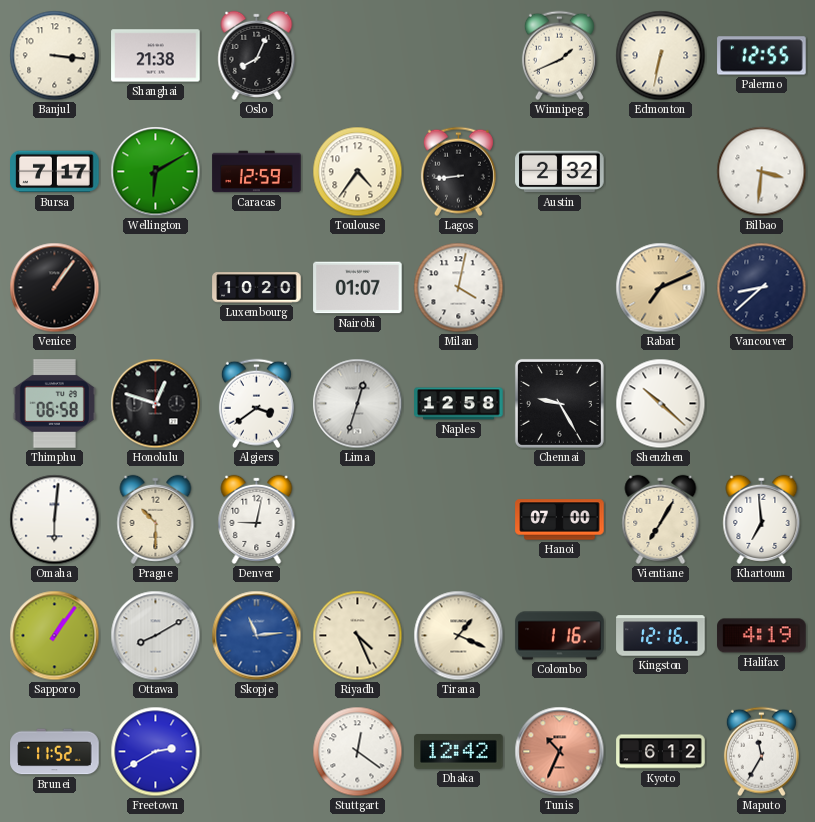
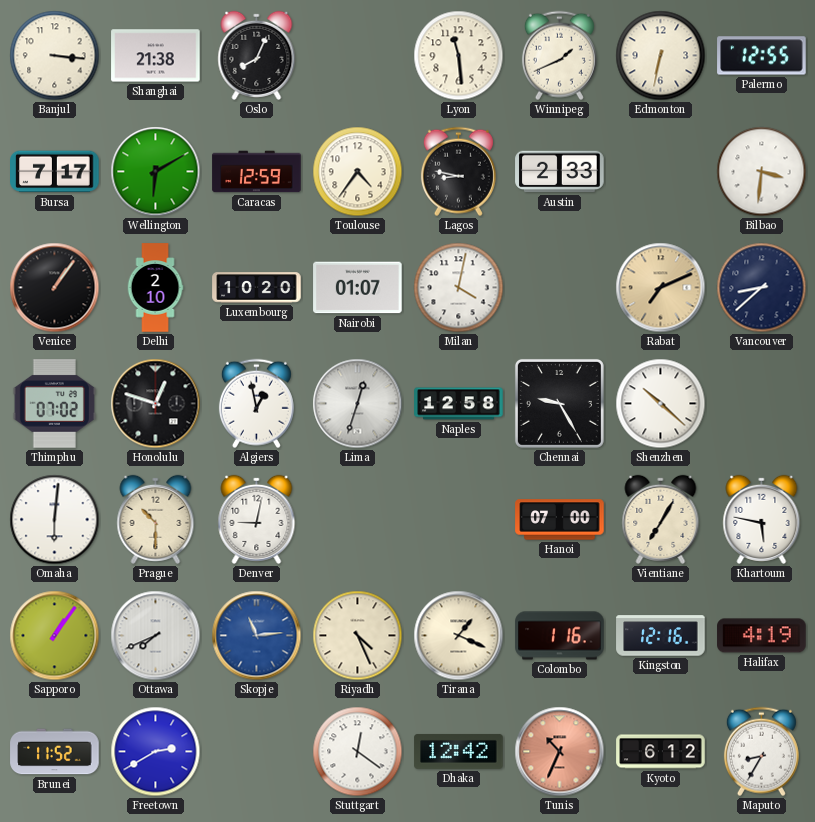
Lyon: none -> 11:29 (459, 56)
Lagos: 8:44 -> 8:47 (458, 172)
Austin: 2:32 -> 2:33 (560, 172)
Delhi: none -> 2:10 (155, 288)
Thimphu: 06:58 -> 07:02 (54, 404)
Algiers: 3:39 -> 12:58 (256, 404)
Khartoum: 6:59 -> 5:47 (762, 519)
Ottawa: 8:10 -> 7:41 (156, 636)
Maputo: 11:35 -> 8:35 (761, 752)
